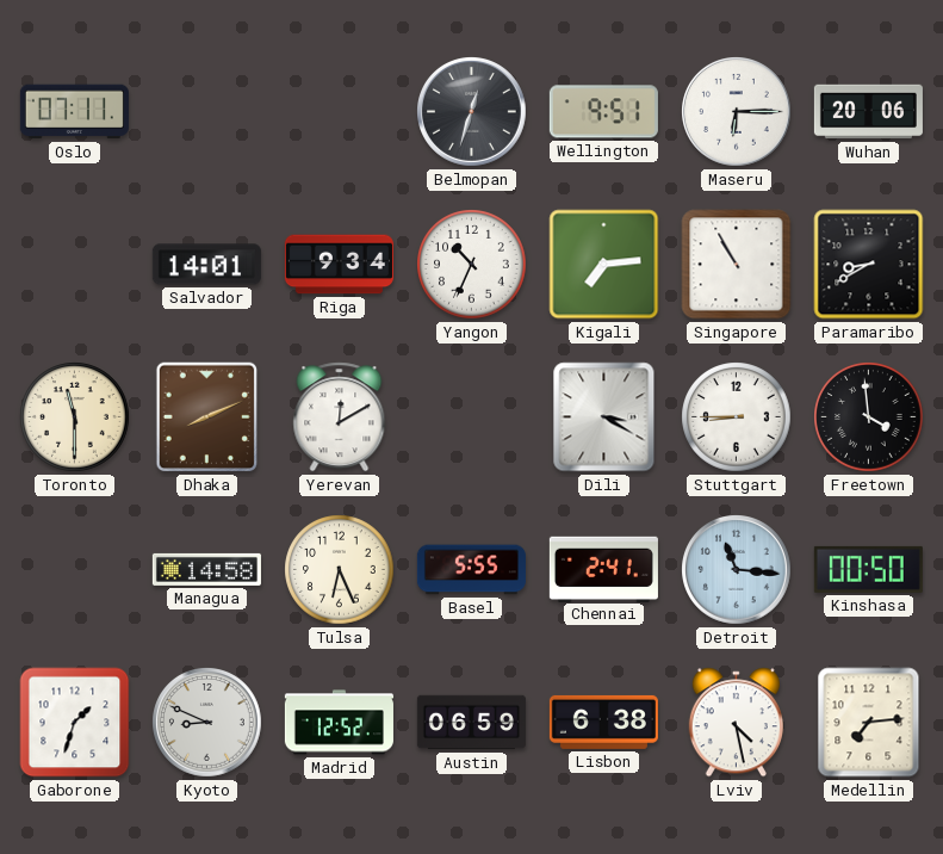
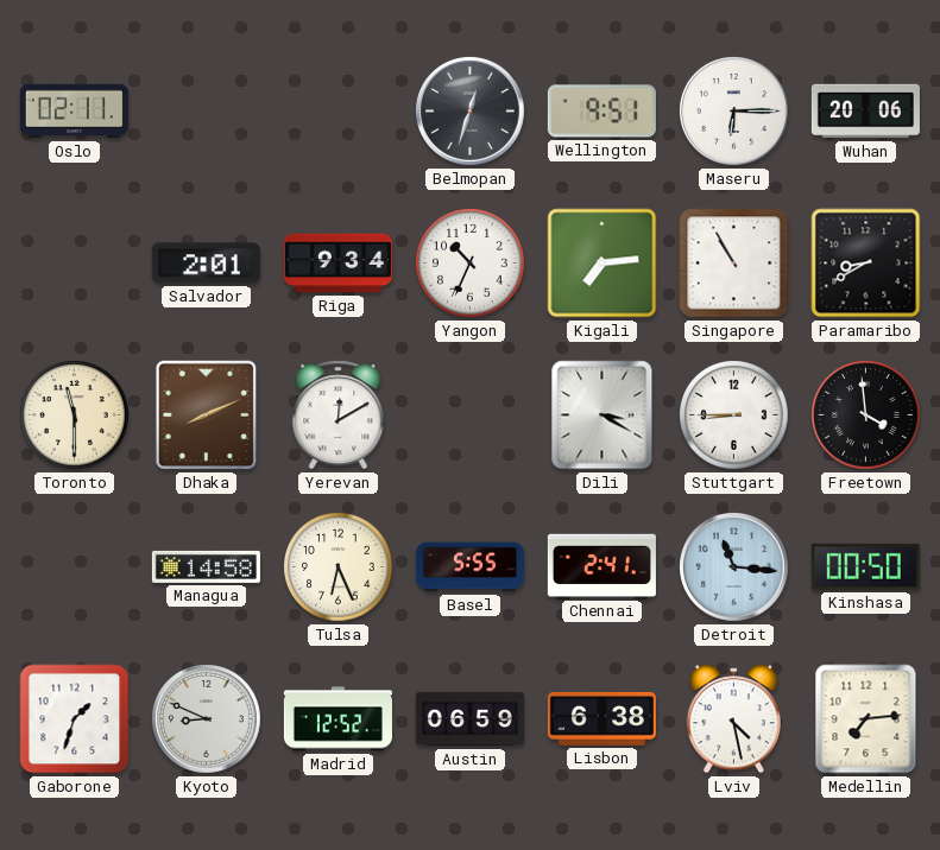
Oslo: 07:11 -> 02:11 (74, 112)
Salvador: 14:01 -> 2:01 (206, 264)
